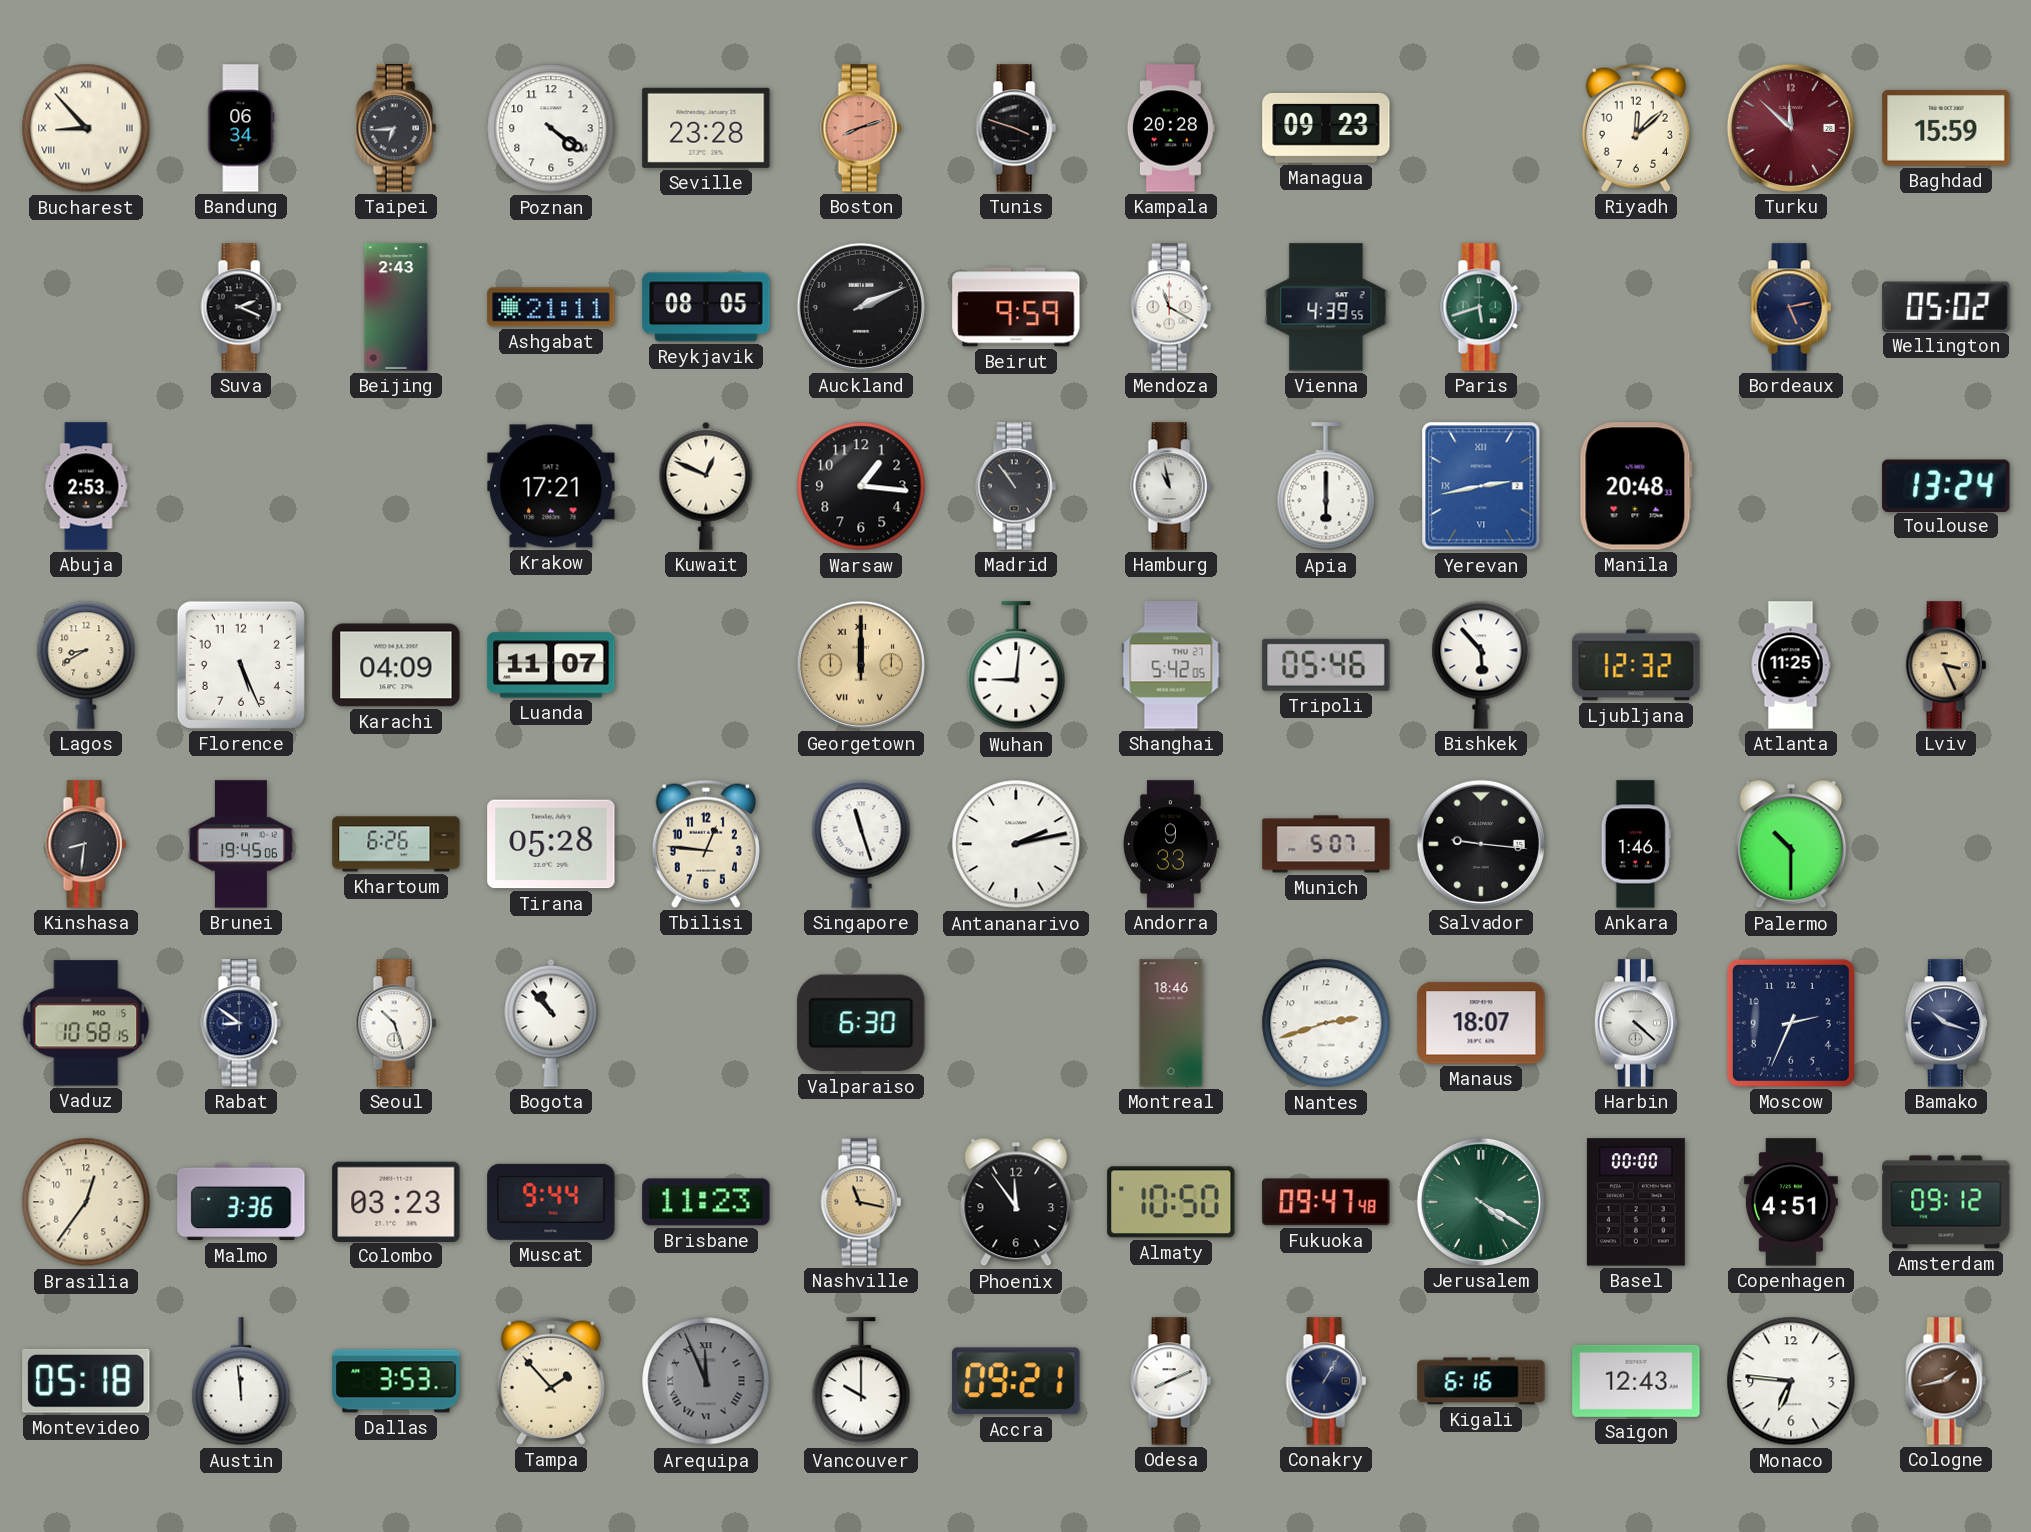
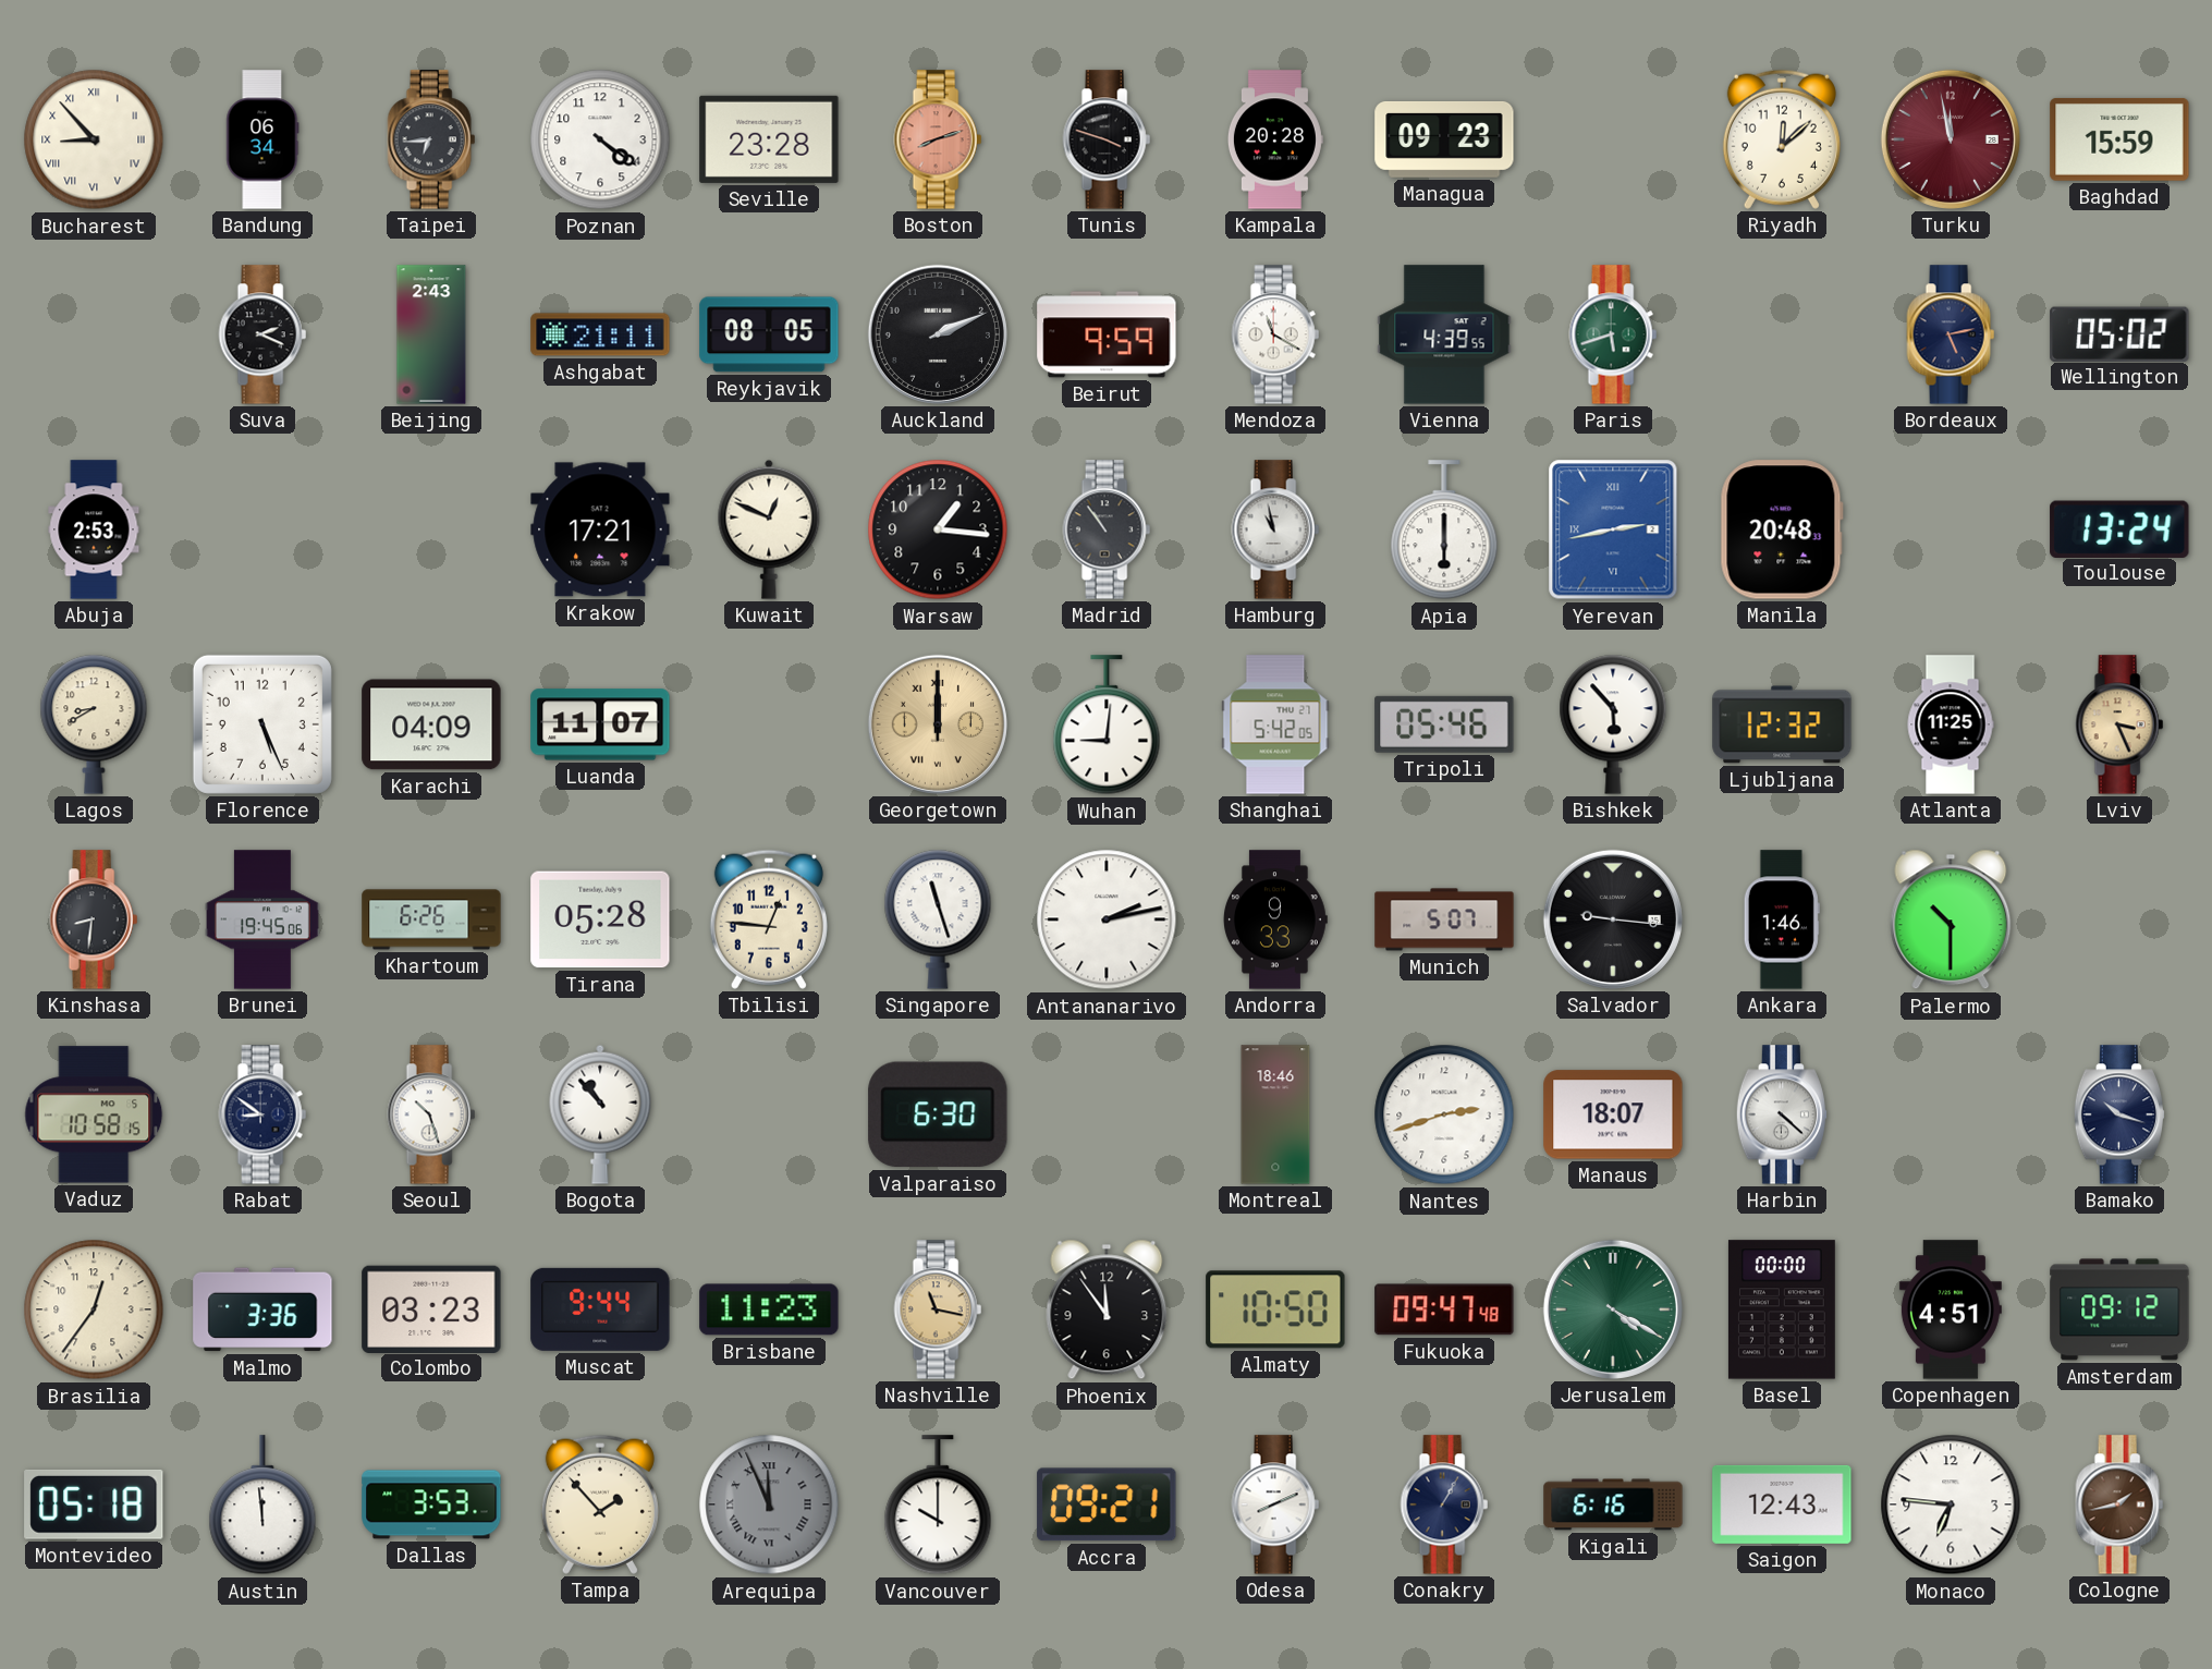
Turku: 11:52 -> 11:58 (1951, 139)
Moscow: 2:34 -> none (1791, 1023)
